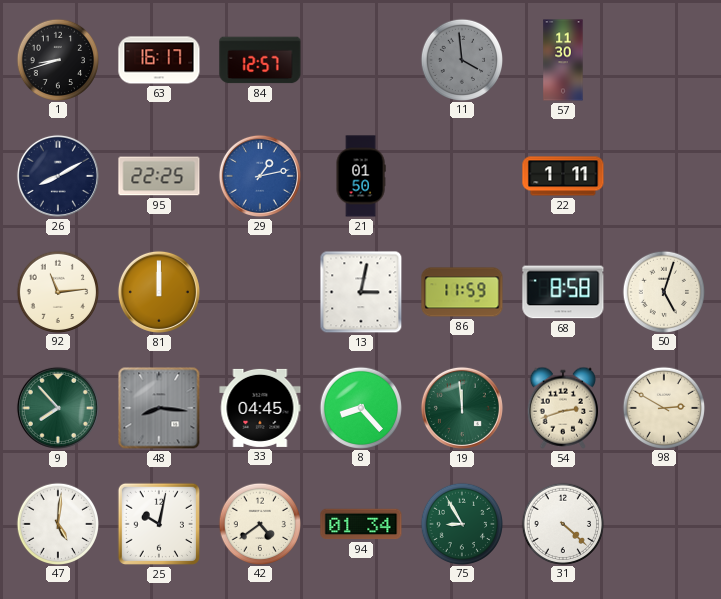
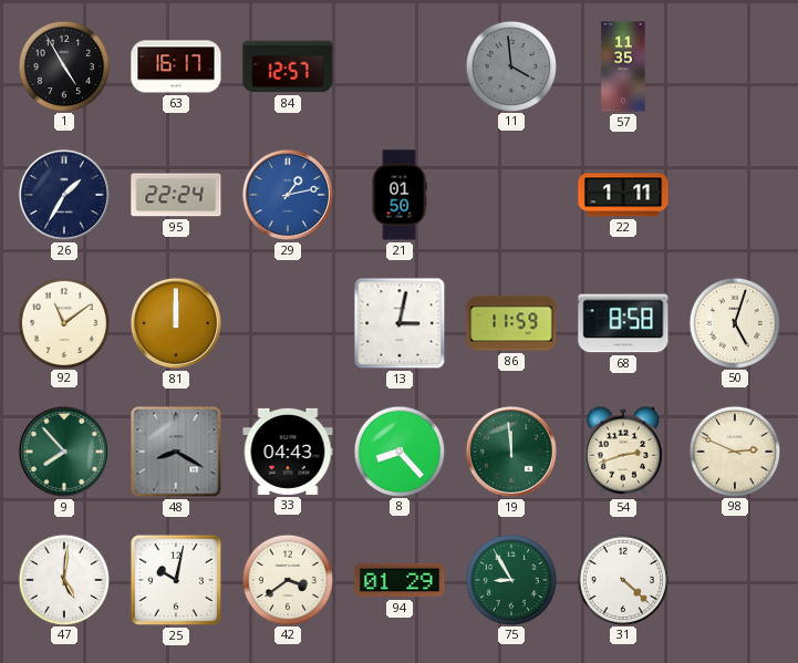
1: 8:42 -> 4:55 (63, 65)
57: 11:30 -> 11:35 (623, 66)
26: 8:10 -> 1:35 (64, 195)
95: 22:25 -> 22:24 (176, 195)
92: 11:14 -> 11:09 (63, 322)
48: 8:16 -> 8:20 (176, 452)
33: 04:45 -> 04:43 (288, 452)
98: 2:50 -> 2:49 (734, 450)
42: 4:39 -> 3:39 (287, 579)
94: 01:34 -> 01:29 (400, 580)
